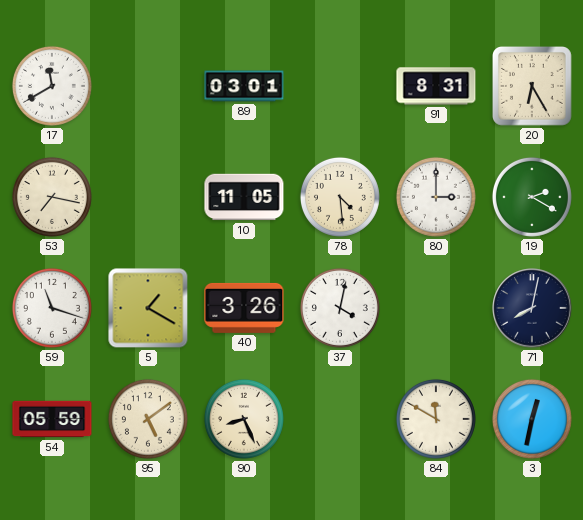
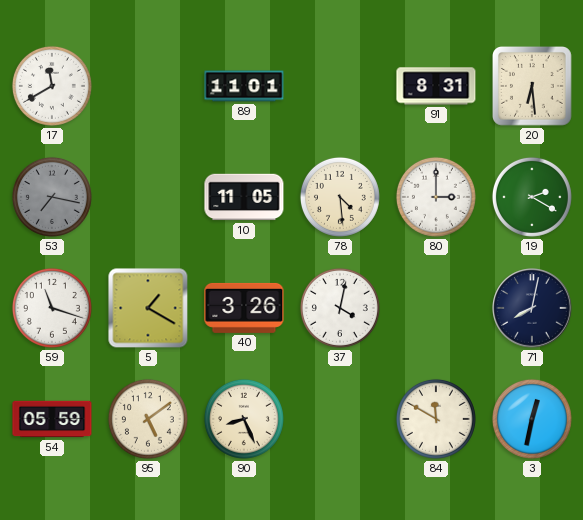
89: 03:01 -> 11:01 (244, 86)
20: 6:25 -> 6:29 (533, 87)
53 dial: cream -> grey (52, 197)
